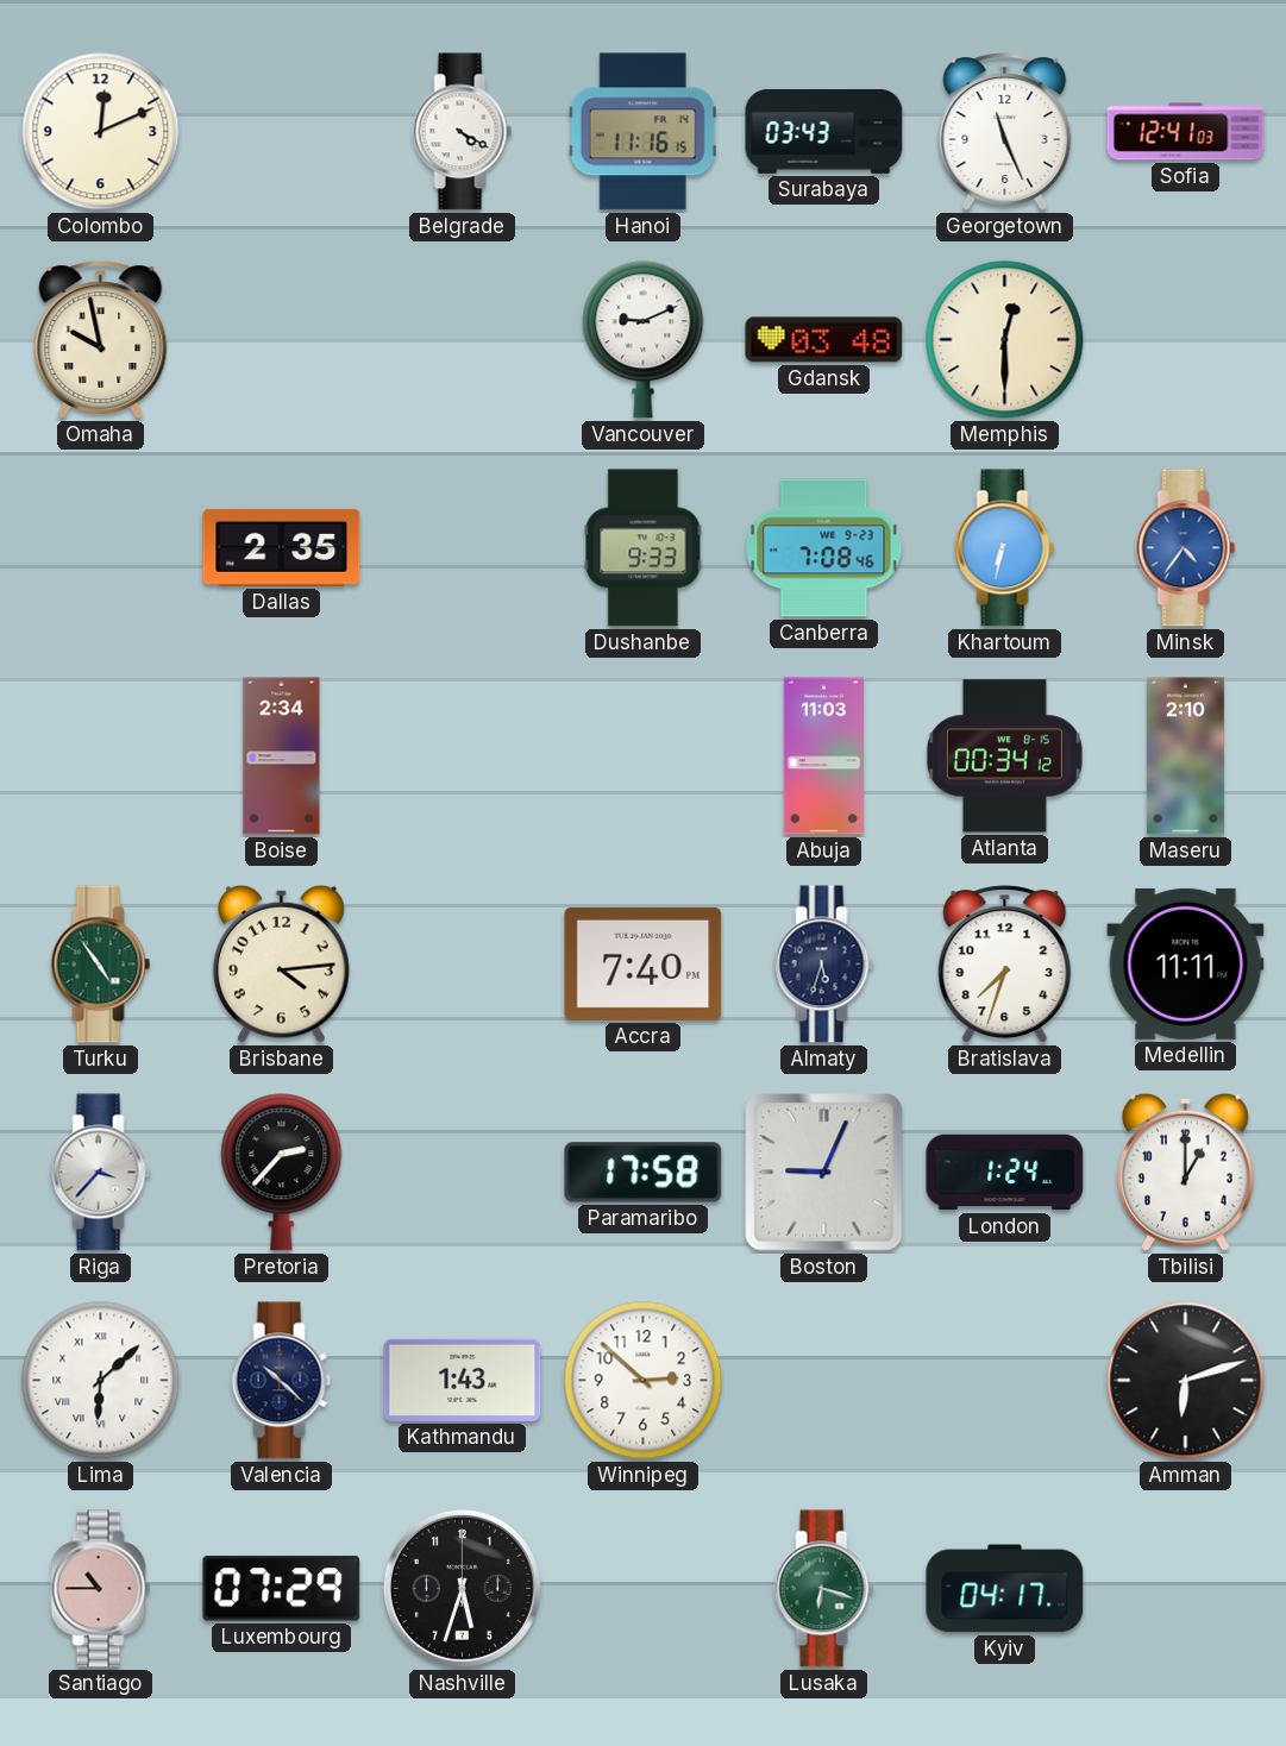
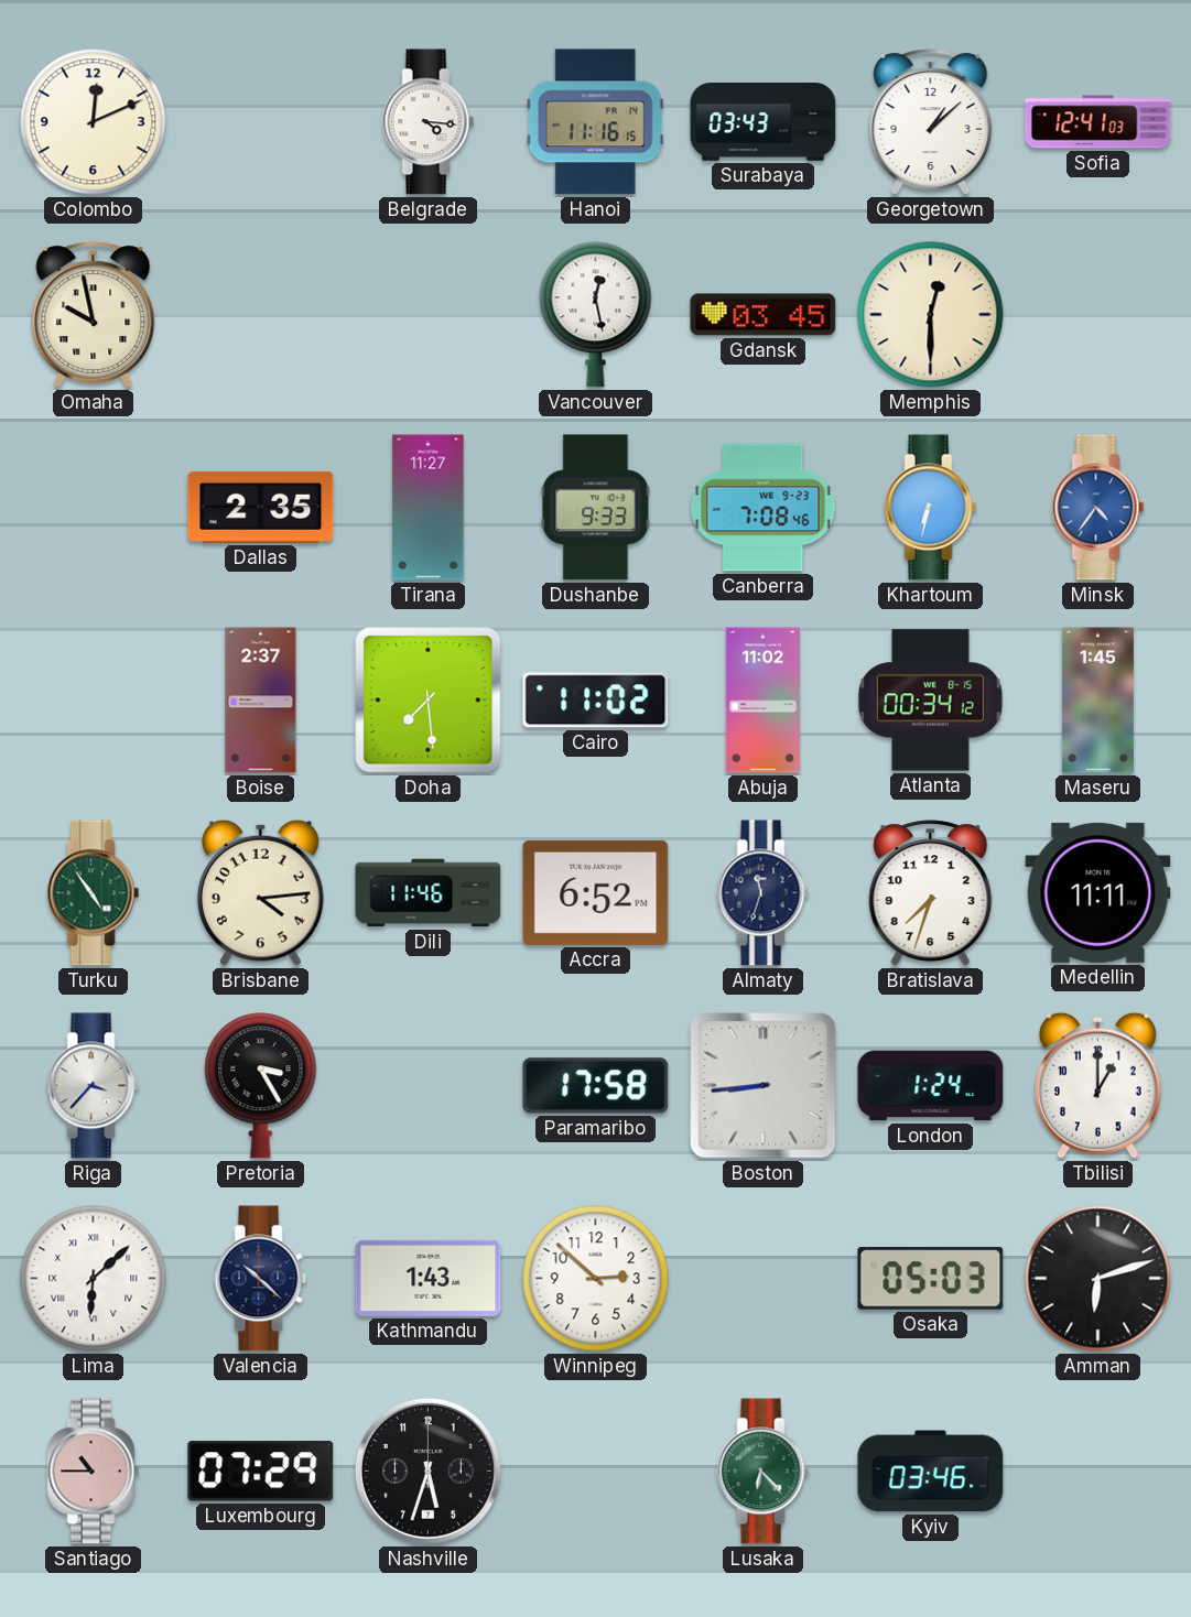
Belgrade: 4:20 -> 4:16 (429, 122)
Georgetown: 11:26 -> 1:08 (931, 122)
Vancouver: 9:11 -> 12:28 (596, 315)
Gdansk: 03:48 -> 03:45 (764, 315)
Tirana: none -> 11:27 (429, 508)
Boise: 2:34 -> 2:37 (261, 701)
Doha: none -> 7:29 (429, 701)
Cairo: none -> 11:02 (596, 701)
Abuja: 11:03 -> 11:02 (762, 701)
Maseru: 2:10 -> 1:45 (1097, 701)
Dili: none -> 11:46 (429, 893)
Accra: 7:40 -> 6:52 (596, 892)
Almaty: 5:33 -> 11:33 (764, 893)
Pretoria: 2:37 -> 3:25 (261, 1086)
Boston: 9:04 -> 8:44 (764, 1086)
Osaka: none -> 05:03 (931, 1279)
Lusaka: 6:18 -> 6:23 (764, 1472)
Kyiv: 04:17 -> 03:46 (931, 1472)
